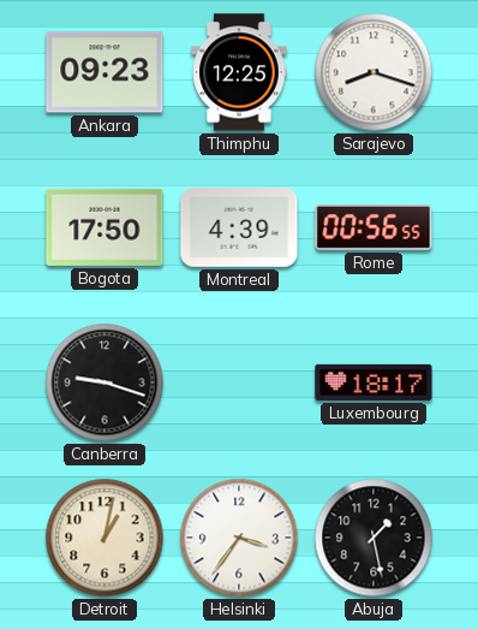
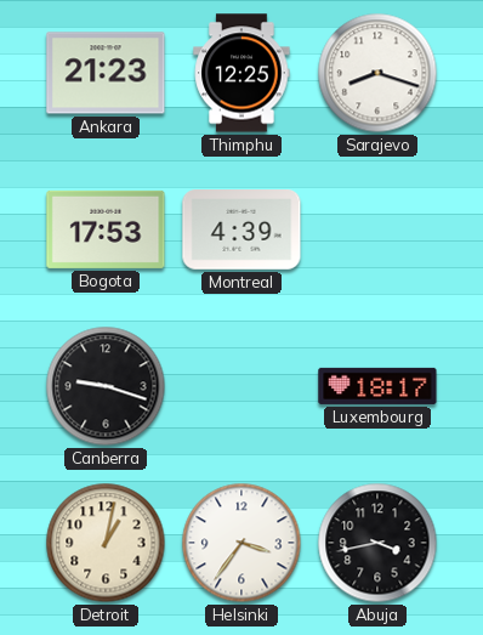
Ankara: 09:23 -> 21:23 (106, 73)
Bogota: 17:50 -> 17:53 (106, 229)
Rome: 00:56 -> none (374, 227)
Abuja: 1:28 -> 3:43 (377, 543)
